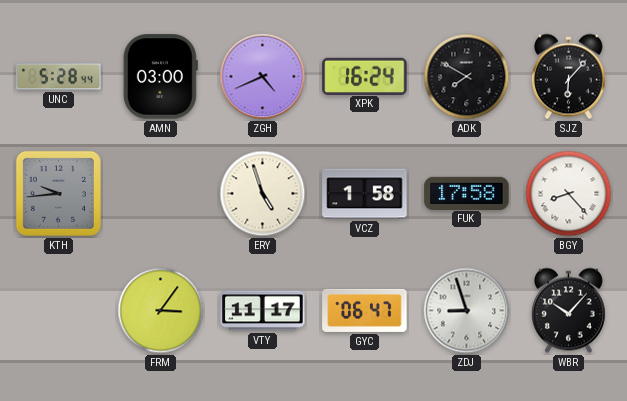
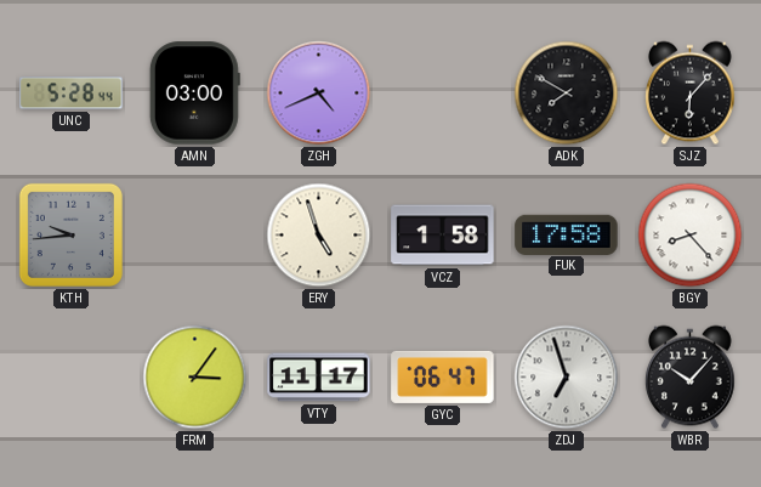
XPK: 16:24 -> none (365, 76)
ZDJ: 8:57 -> 6:57 (567, 378)
